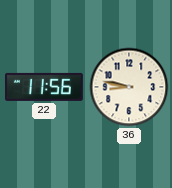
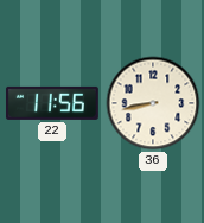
36: 8:47 -> 8:43 (153, 103)
